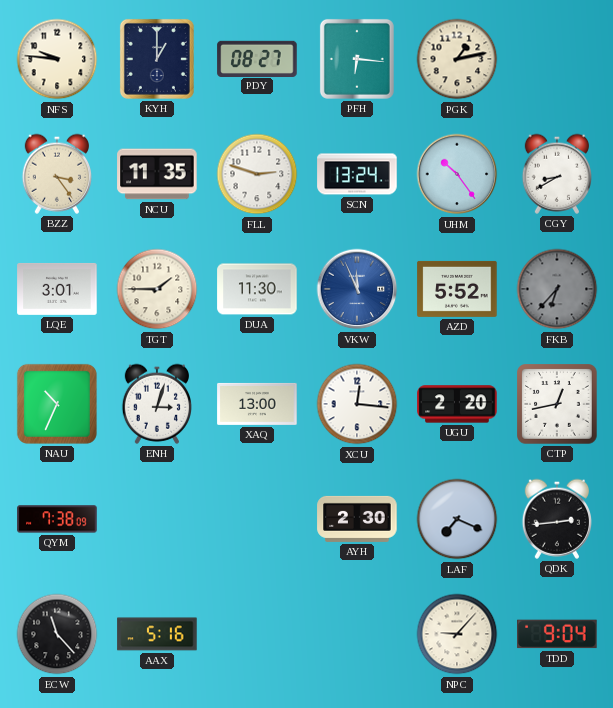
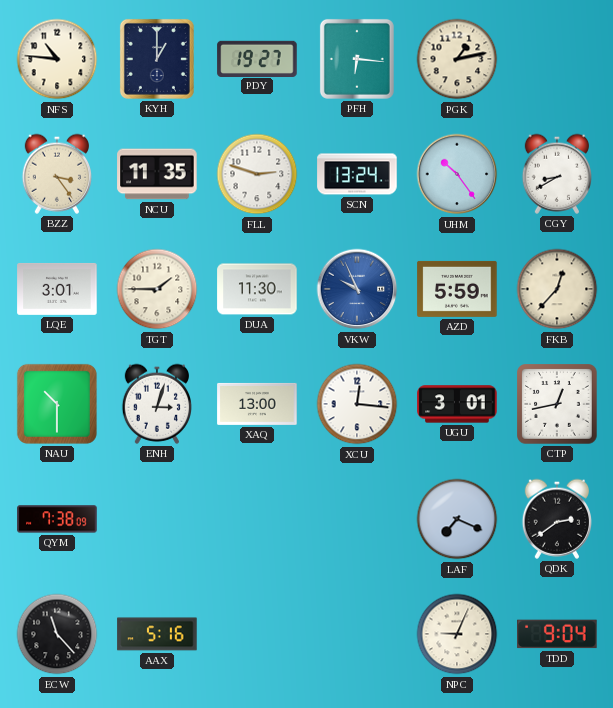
NFS: 9:46 -> 10:46 (57, 59)
PDY: 08:27 -> 19:27 (257, 58)
VKW: 11:56 -> 9:56 (357, 289)
AZD: 5:52 -> 5:59 (457, 289)
FKB: 6:37 -> 12:37 (557, 289)
FKB dial: grey -> cream (557, 289)
NAU: 10:34 -> 10:30 (57, 404)
UGU: 2:20 -> 3:01 (457, 404)
AYH: 2:30 -> none (357, 519)
QDK: 2:44 -> 2:39 (556, 519)
NPC: 9:07 -> 9:04 (457, 634)
